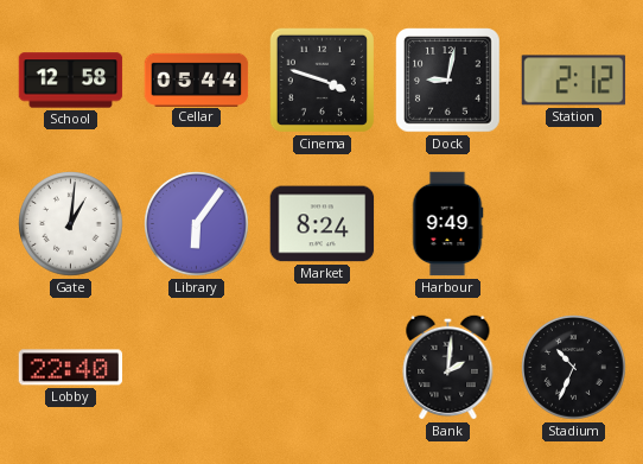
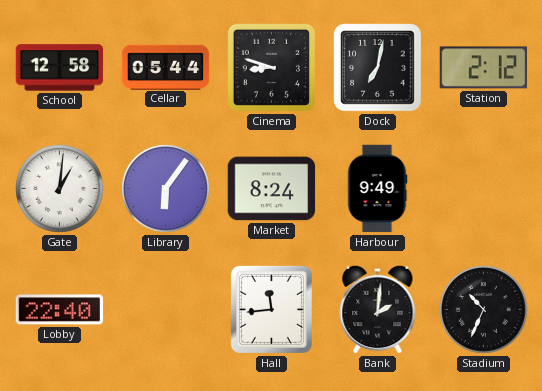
Cinema: 3:48 -> 8:48 (271, 67)
Dock: 9:02 -> 7:02 (378, 68)
Hall: none -> 11:44 (271, 309)
